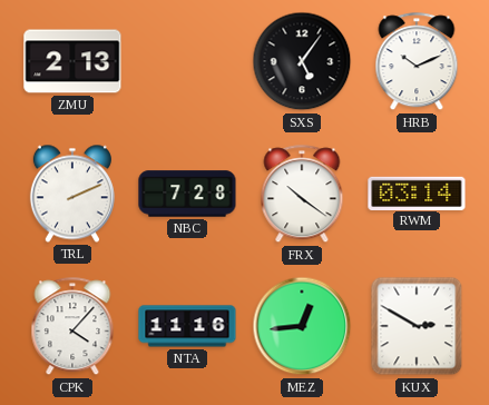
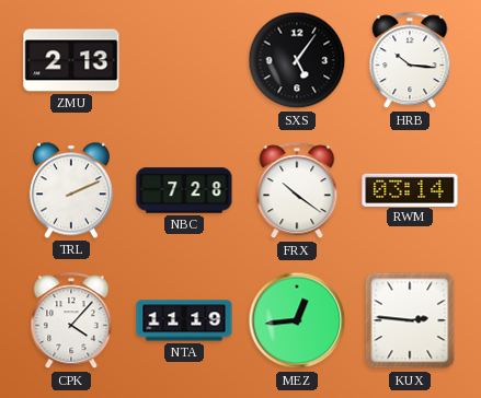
HRB: 10:11 -> 10:16 (410, 61)
NTA: 11:16 -> 11:19 (184, 320)
KUX: 2:50 -> 2:46 (410, 320)
